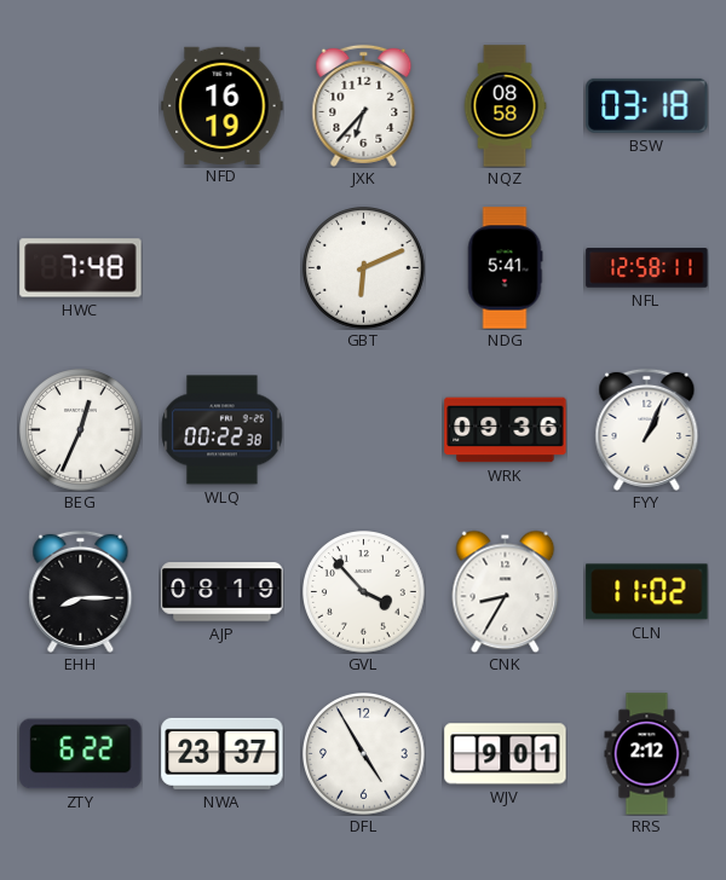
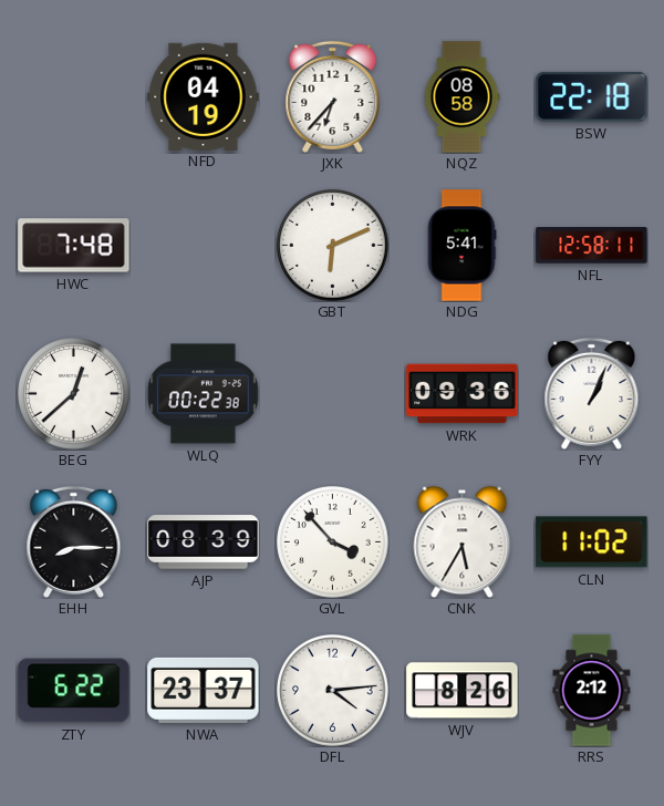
NFD: 16:19 -> 04:19 (204, 96)
BSW: 03:18 -> 22:18 (592, 96)
BEG: 12:34 -> 12:38 (74, 394)
AJP: 08:19 -> 08:39 (204, 542)
CNK: 8:35 -> 5:35 (463, 541)
DFL: 4:55 -> 4:14 (333, 691)
WJV: 9:01 -> 8:26 (463, 691)
